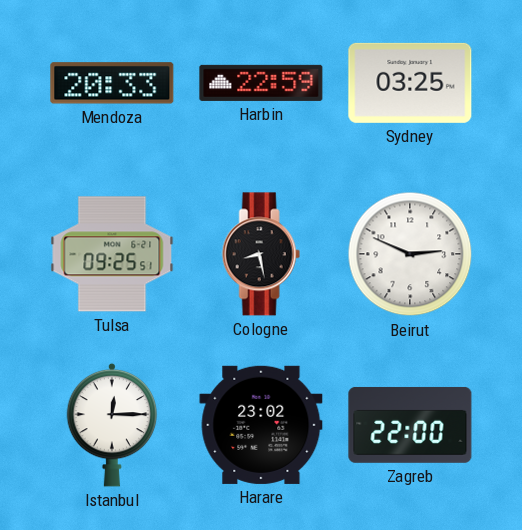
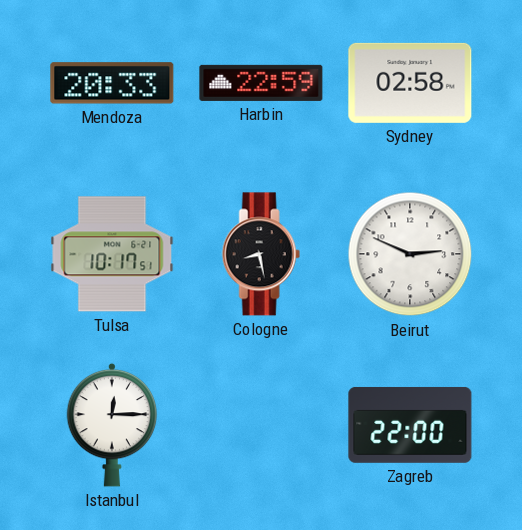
Sydney: 03:25 -> 02:58 (410, 83)
Tulsa: 09:25 -> 10:17 (112, 254)
Harare: 23:02 -> none (261, 425)
